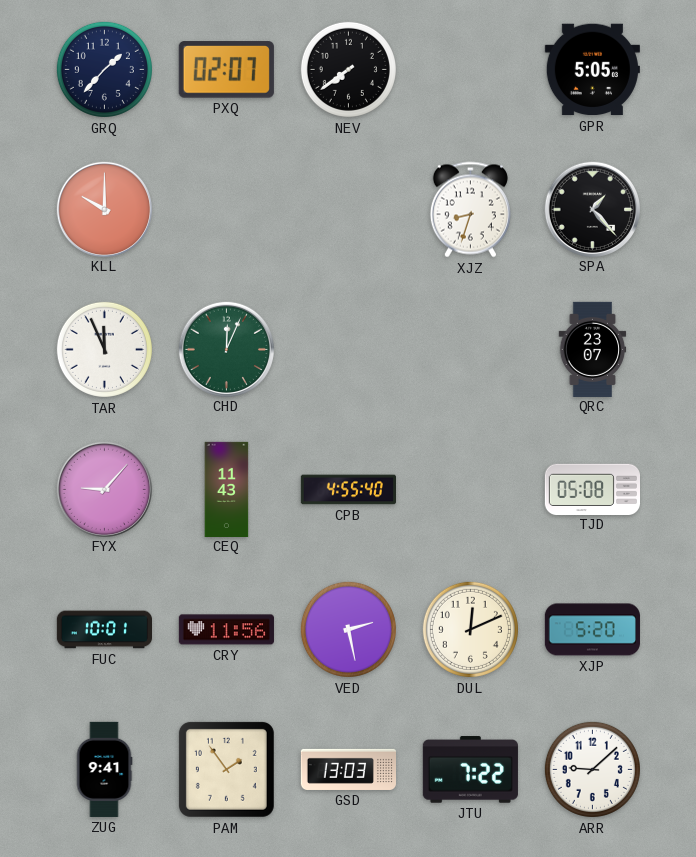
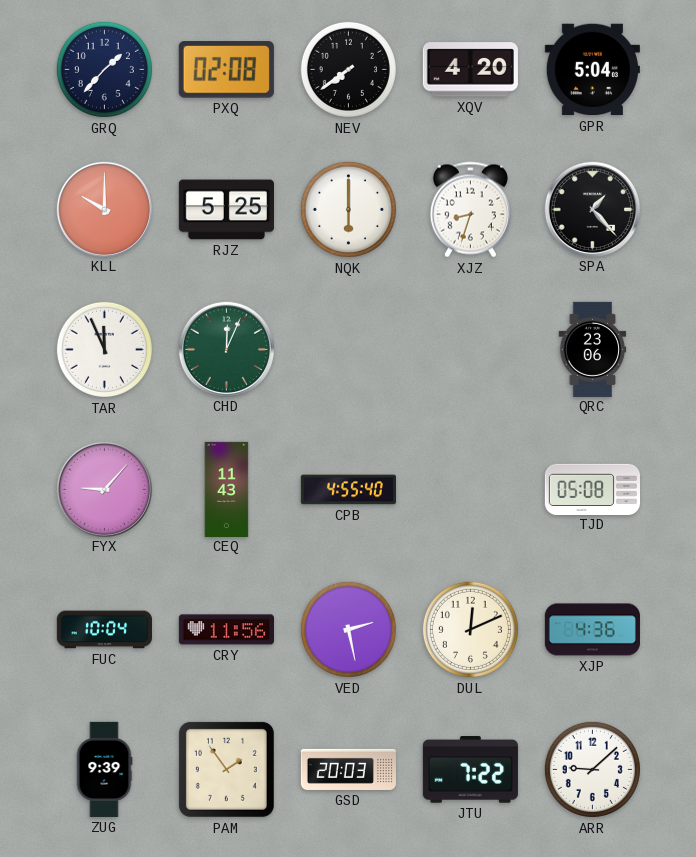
PXQ: 02:07 -> 02:08 (226, 70)
XQV: none -> 4:20 (470, 70)
GPR: 5:05 -> 5:04 (592, 70)
RJZ: none -> 5:25 (226, 210)
NQK: none -> 6:00 (348, 209)
QRC: 23:07 -> 23:06 (593, 349)
FUC: 10:01 -> 10:04 (104, 630)
XJP: 5:20 -> 4:36 (592, 630)
ZUG: 9:41 -> 9:39 (104, 769)
GSD: 13:03 -> 20:03 (348, 769)
